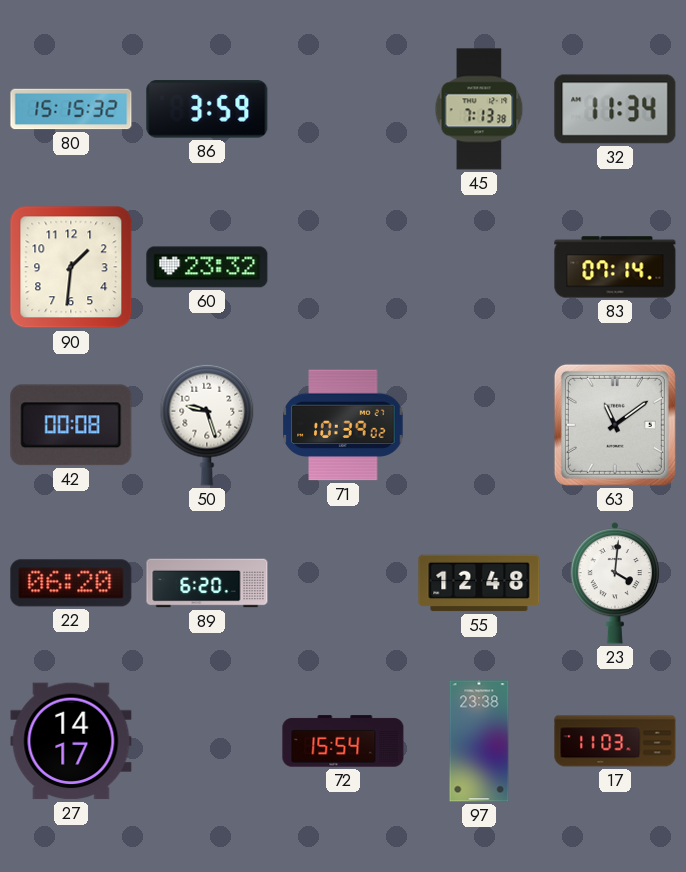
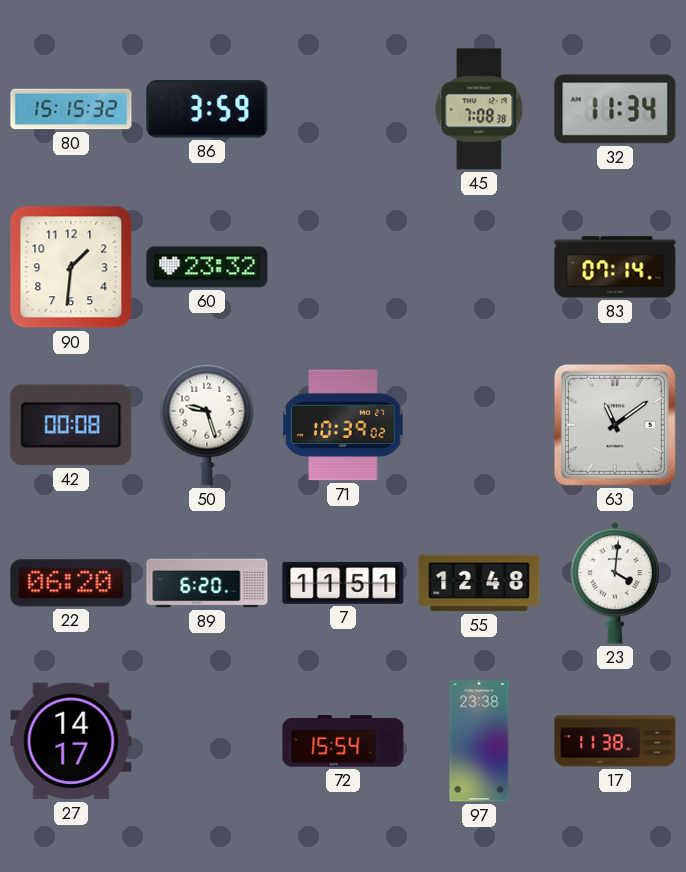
45: 7:13 -> 7:08 (479, 109)
7: none -> 11:51 (343, 583)
17: 11:03 -> 11:38 (615, 741)
